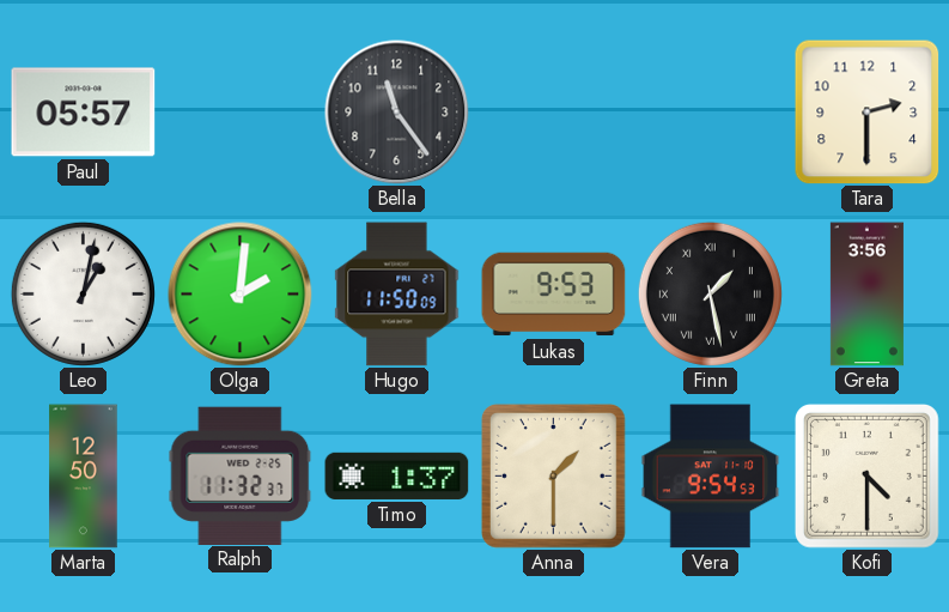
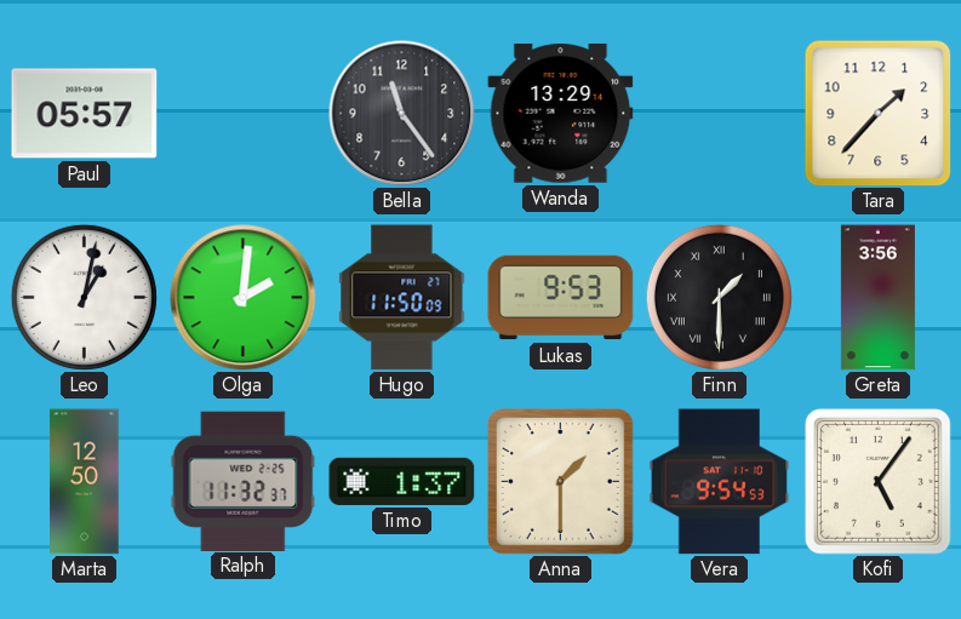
Wanda: none -> 13:29 (561, 114)
Tara: 2:30 -> 1:37 (879, 114)
Finn: 1:28 -> 1:30 (719, 297)
Kofi: 4:30 -> 5:06 (877, 481)
